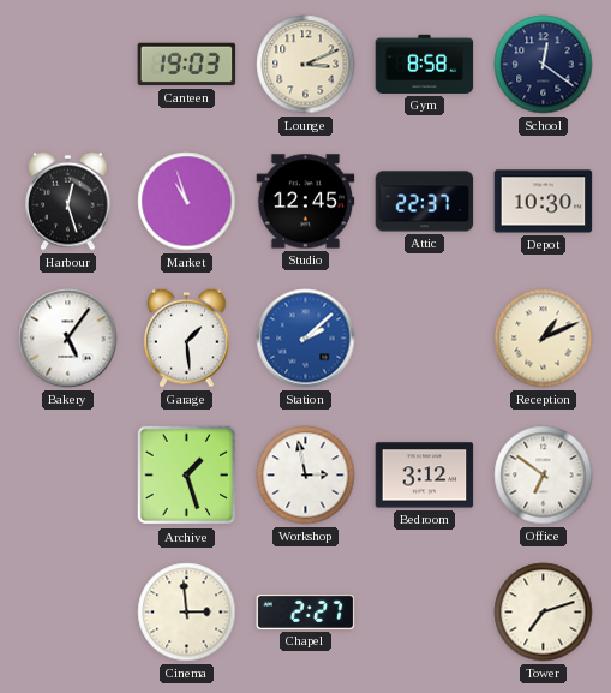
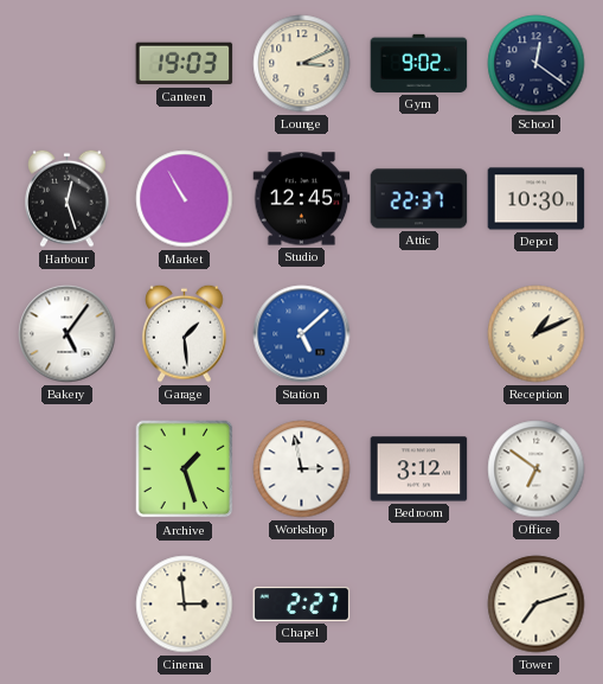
Gym: 8:58 -> 9:02 (419, 63)
Market: 10:57 -> 10:55 (185, 199)
Station: 2:08 -> 5:08 (302, 334)
